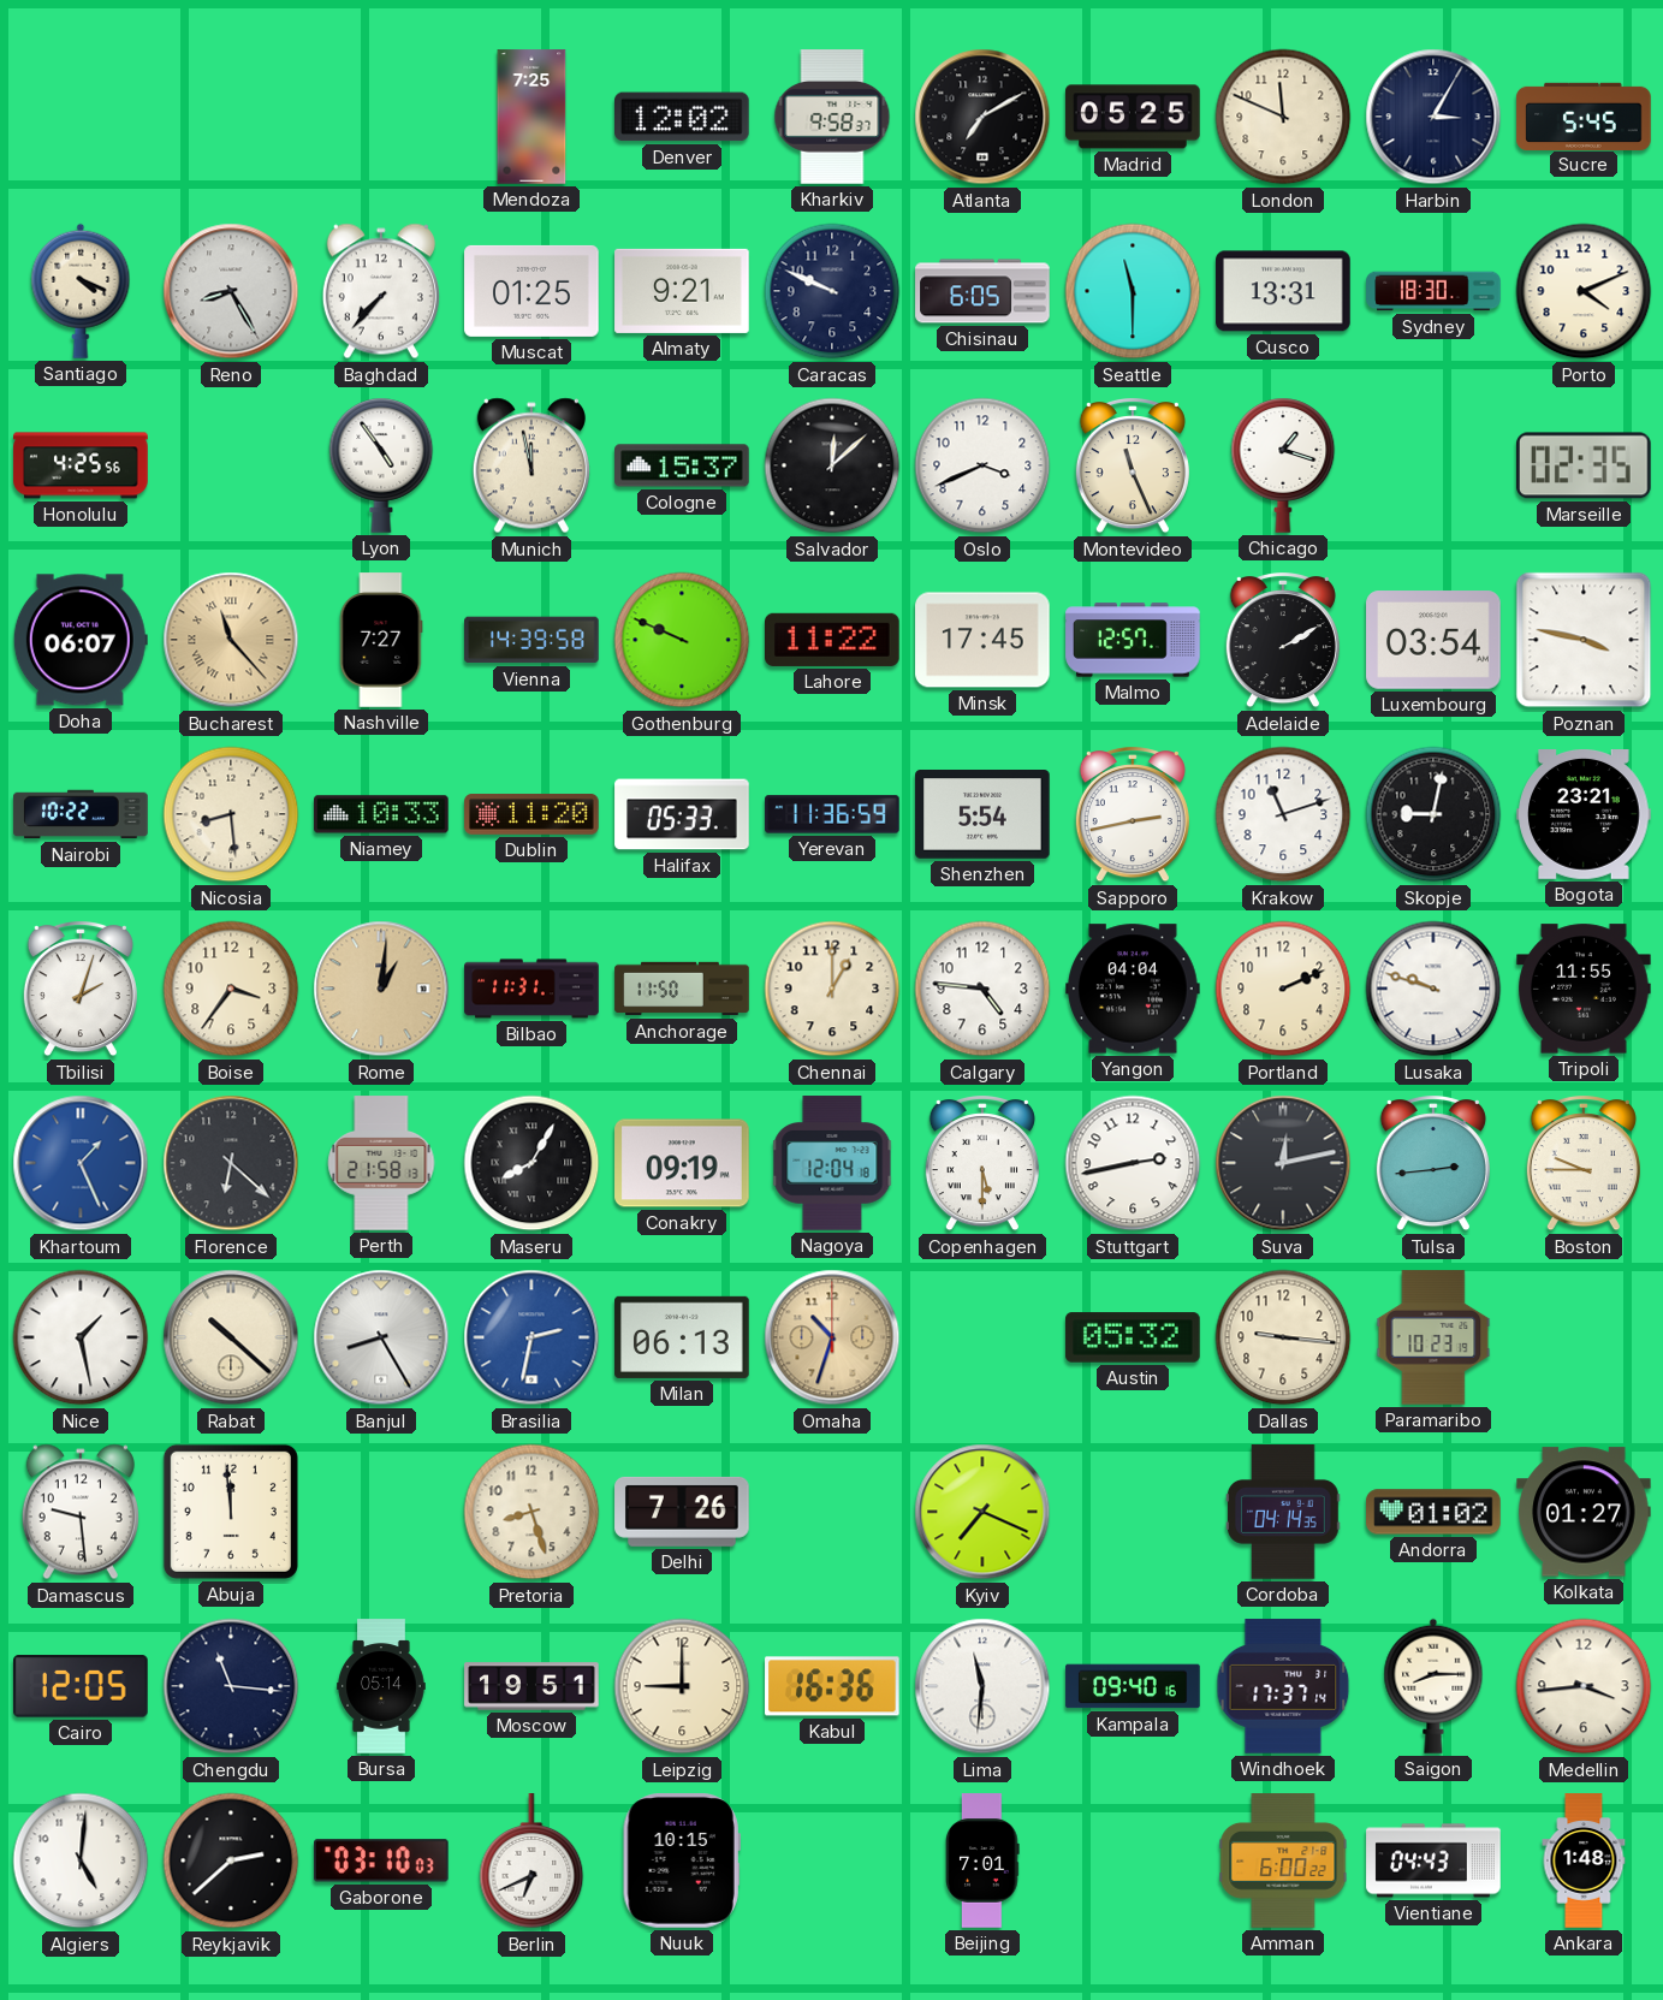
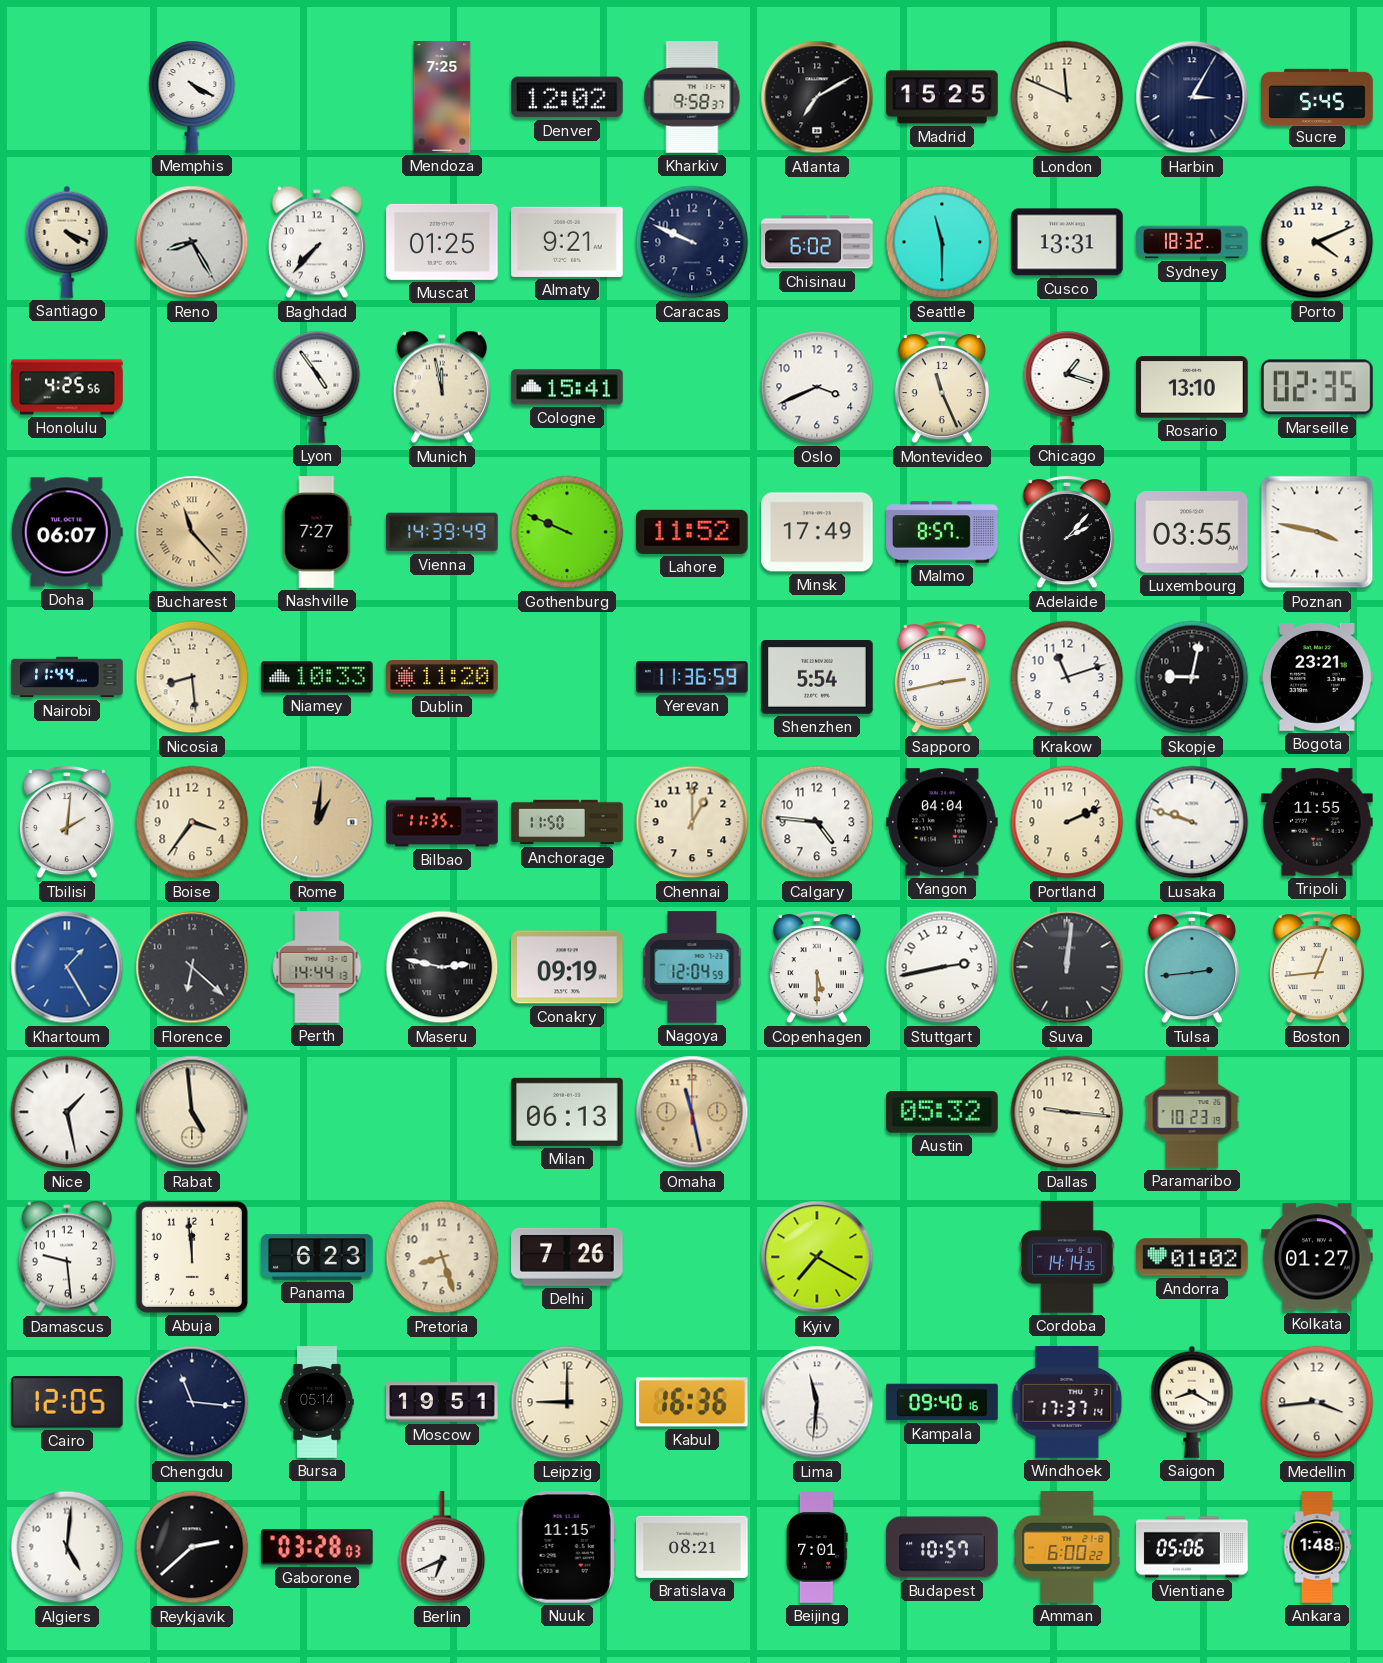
Memphis: none -> 4:20 (192, 97)
Madrid: 05:25 -> 15:25 (942, 97)
Chisinau: 6:05 -> 6:02 (817, 242)
Sydney: 18:30 -> 18:32 (1192, 242)
Cologne: 15:37 -> 15:41 (567, 387)
Salvador: 12:08 -> none (832, 465)
Rosario: none -> 13:10 (1192, 387)
Vienna: 14:39:58 -> 14:39:49 (442, 532)
Lahore: 11:22 -> 11:52 (693, 532)
Minsk: 17:45 -> 17:49 (817, 532)
Malmo: 12:57 -> 8:57 (942, 532)
Adelaide: 2:10 -> 2:07 (1067, 533)
Luxembourg: 03:54 -> 03:55 (1192, 532)
Nairobi: 10:22 -> 11:44 (67, 677)
Halifax: 05:33 -> none (682, 814)
Tbilisi: 2:03 -> 2:01 (67, 823)
Bilbao: 11:31 -> 11:35 (442, 822)
Khartoum: 1:26 -> 1:25 (67, 967)
Perth: 21:58 -> 14:44 (317, 967)
Maseru: 8:05 -> 2:47 (442, 967)
Nagoya: 12:04:18 -> 12:04:59 (692, 967)
Suva: 12:13 -> 12:01 (1067, 967)
Boston: 9:45 -> 12:44 (1317, 968)
Rabat: 10:22 -> 4:59 (192, 1112)
Banjul: 8:25 -> none (381, 1337)
Brasilia: 2:32 -> none (531, 1337)
Omaha: 10:33 -> 11:28 (692, 1112)
Panama: none -> 6:23 (317, 1257)
Kyiv: 7:19 -> 7:20 (817, 1257)
Cordoba: 04:14 -> 14:14 (1067, 1257)
Saigon: 8:15 -> 8:20 (1192, 1402)
Gaborone: 03:10 -> 03:28 (318, 1547)
Nuuk: 10:15 -> 11:15 (567, 1547)
Bratislava: none -> 08:21 (692, 1547)
Budapest: none -> 10:57 (942, 1547)
Vientiane: 04:43 -> 05:06 (1192, 1547)
